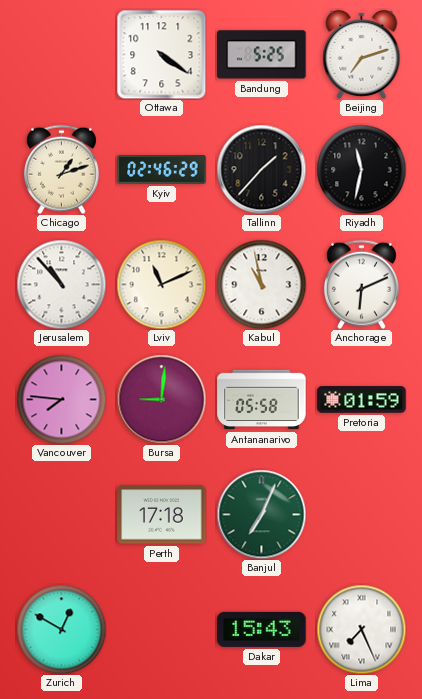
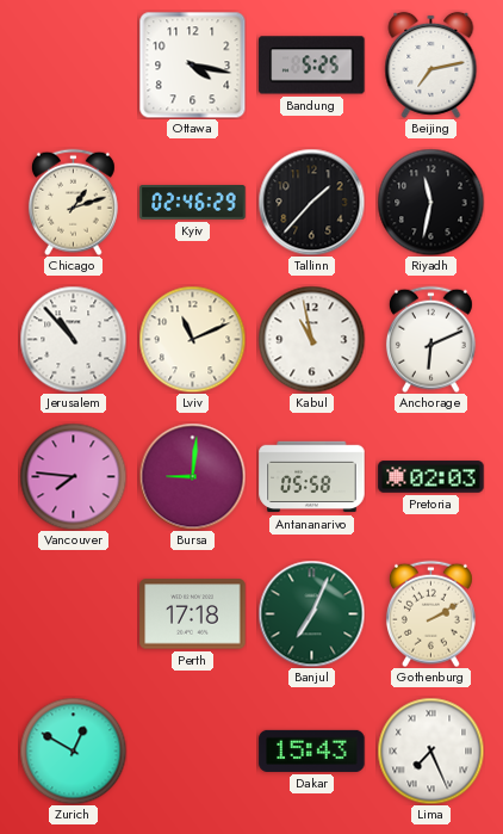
Ottawa: 4:21 -> 4:17 (192, 64)
Beijing: 7:12 -> 7:13 (431, 64)
Pretoria: 01:59 -> 02:03 (431, 477)
Gothenburg: none -> 2:10 (430, 613)
